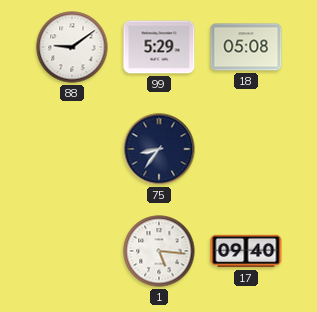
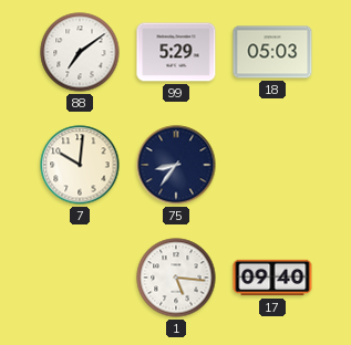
88: 9:09 -> 7:09 (80, 52)
18: 05:08 -> 05:03 (272, 52)
7: none -> 10:01 (80, 165)
